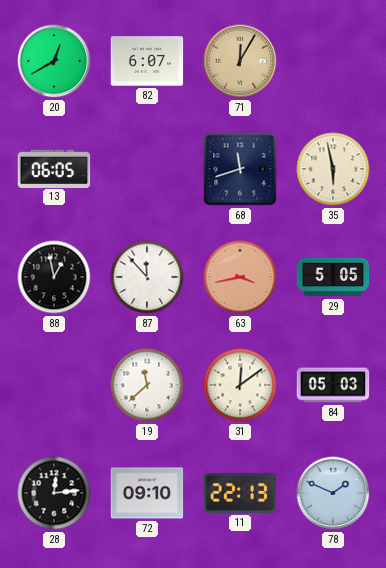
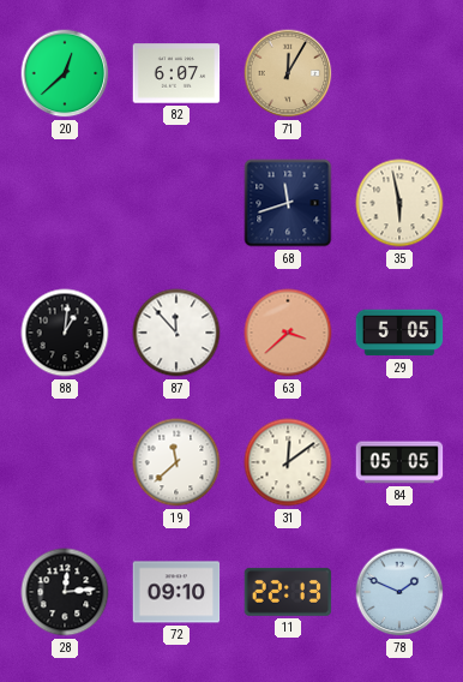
20: 12:40 -> 12:38 (65, 73)
13: 06:05 -> none (54, 168)
88: 12:58 -> 1:01 (65, 333)
63: 3:43 -> 3:38 (288, 333)
84: 05:03 -> 05:05 (399, 462)
